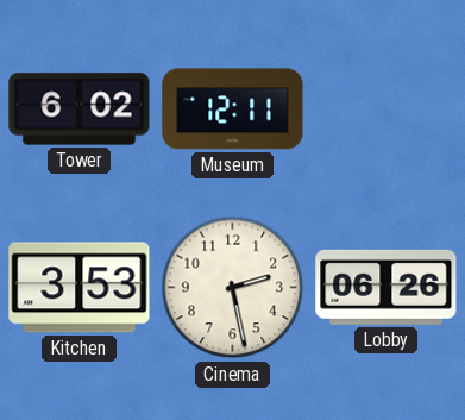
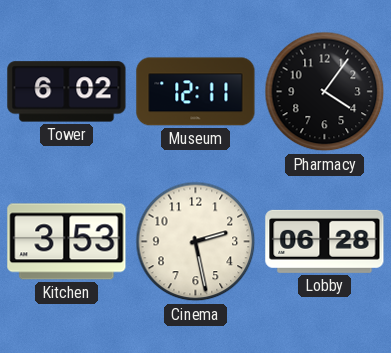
Pharmacy: none -> 4:06 (325, 92)
Lobby: 06:26 -> 06:28 (325, 241)
